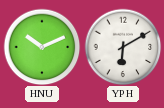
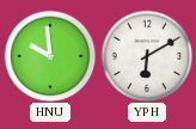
HNU: 10:11 -> 9:59 (50, 56)
